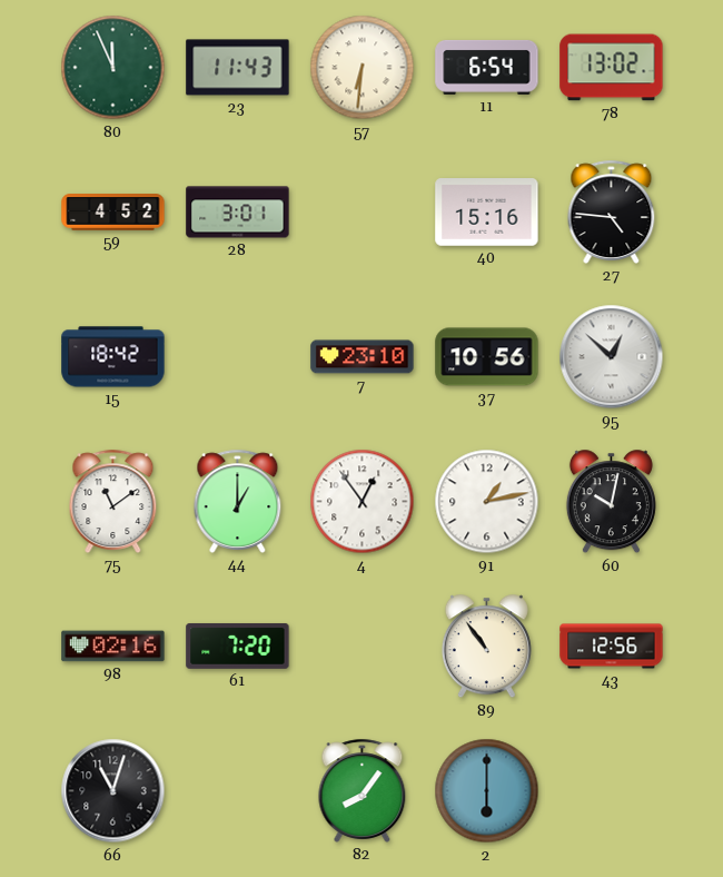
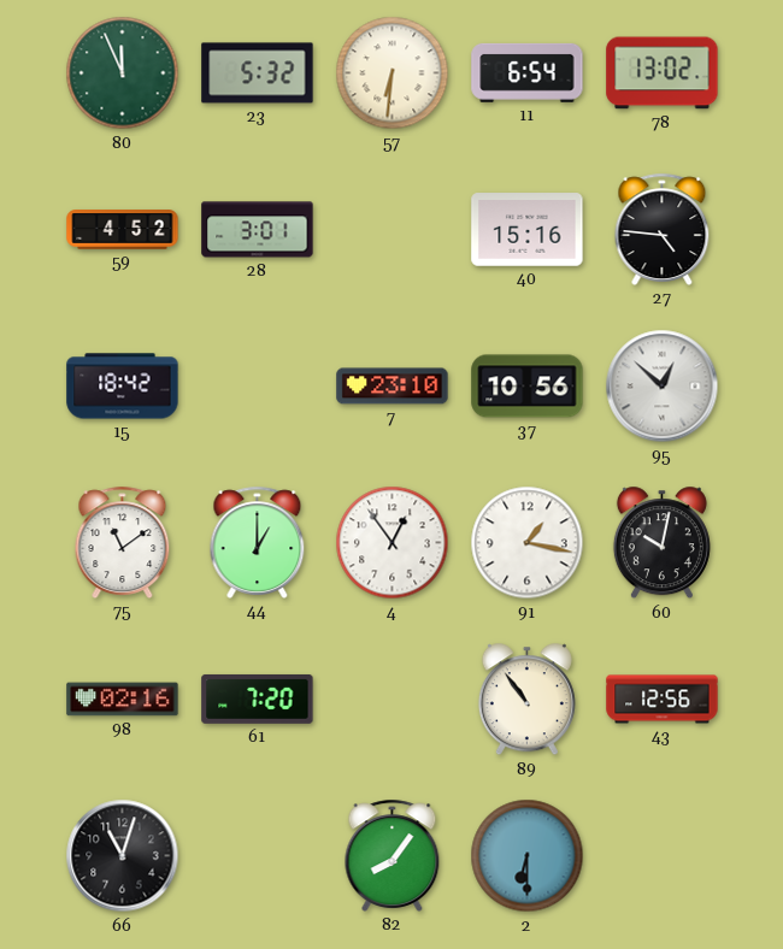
23: 11:43 -> 5:32 (258, 73)
91: 1:13 -> 1:17 (528, 543)
2: 6:00 -> 6:30 (528, 856)
